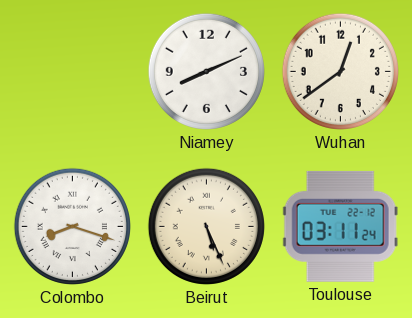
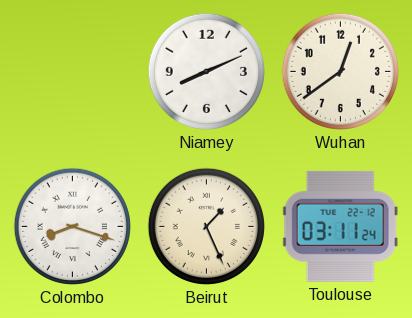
Beirut: 5:26 -> 1:26 (206, 226)
